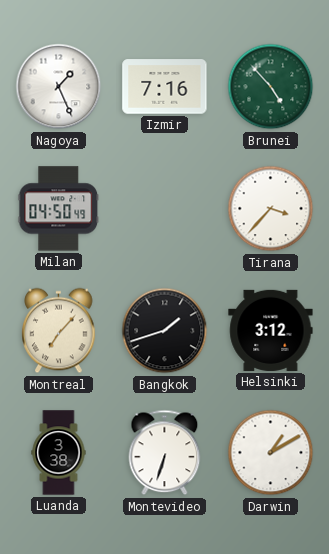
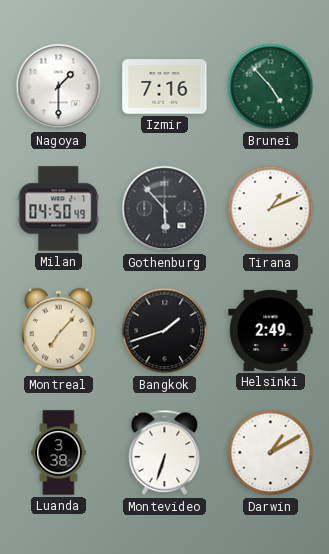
Nagoya: 1:26 -> 1:30 (59, 87)
Gothenburg: none -> 5:53 (165, 209)
Tirana: 3:37 -> 1:11 (271, 209)
Helsinki: 3:12 -> 2:49 (271, 330)
